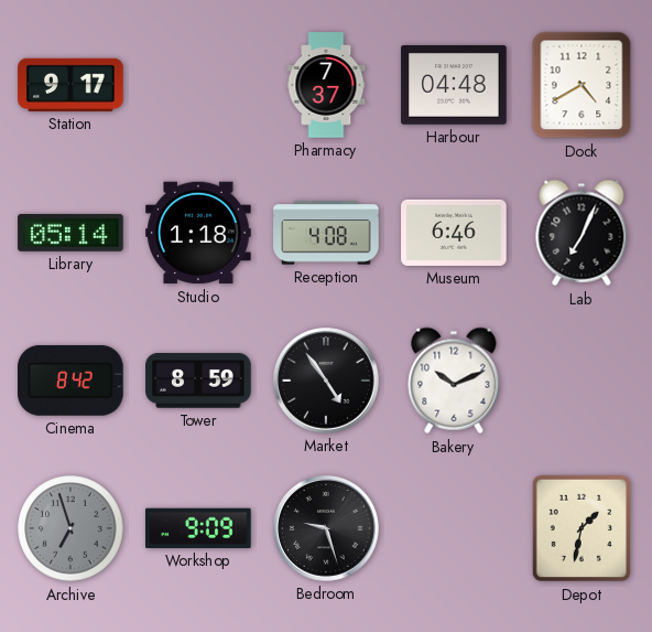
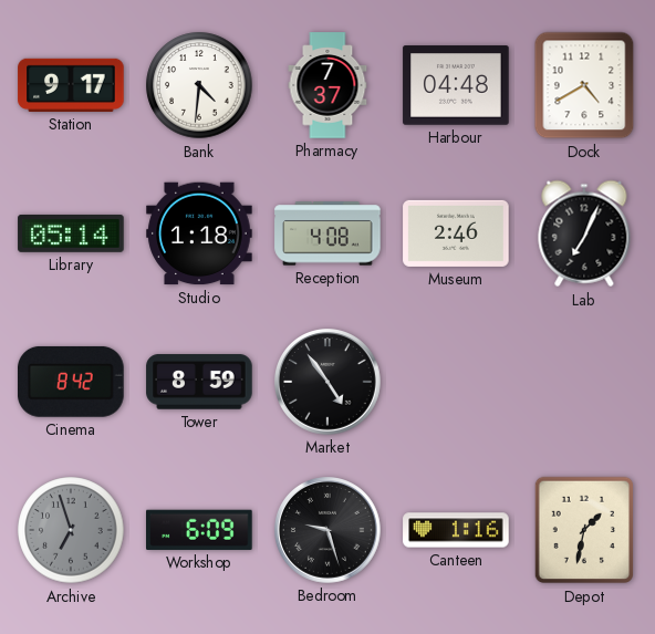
Bank: none -> 4:31 (199, 85)
Museum: 6:46 -> 2:46 (456, 233)
Bakery: 10:11 -> none (454, 381)
Workshop: 9:09 -> 6:09 (199, 530)
Canteen: none -> 1:16 (456, 530)
